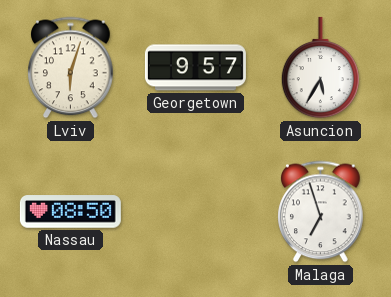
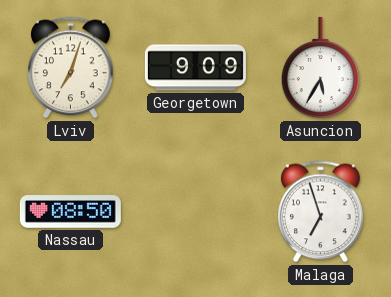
Lviv: 6:03 -> 7:03 (71, 68)
Georgetown: 9:57 -> 9:09 (195, 68)
